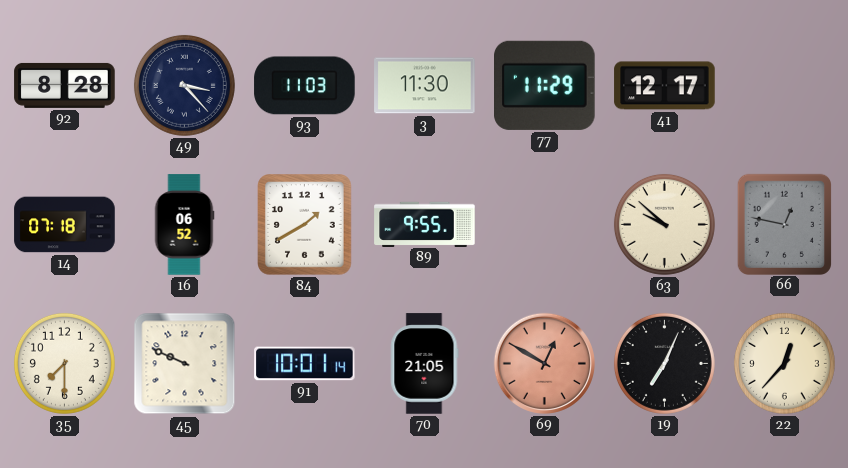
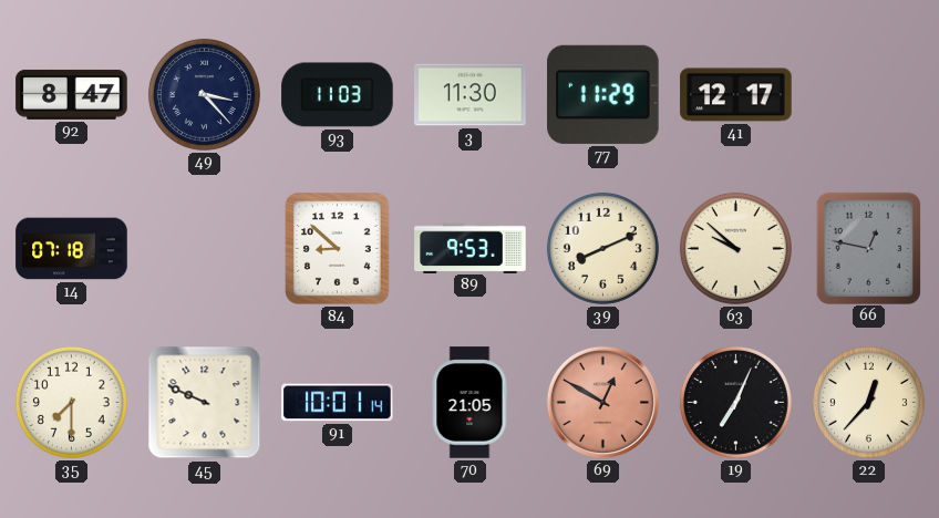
92: 8:28 -> 8:47 (72, 94)
16: 06:52 -> none (184, 225)
84: 1:40 -> 8:52 (338, 249)
89: 9:55 -> 9:53 (471, 248)
39: none -> 8:11 (602, 248)
